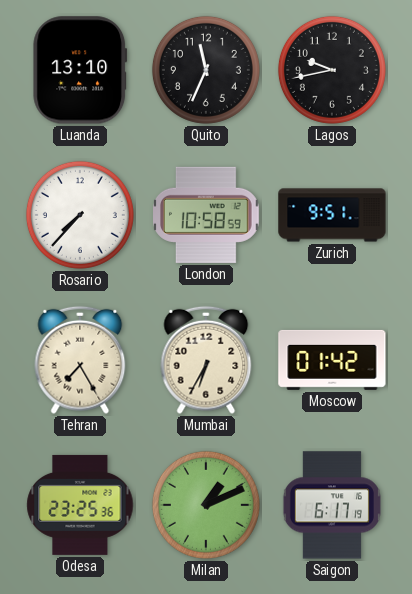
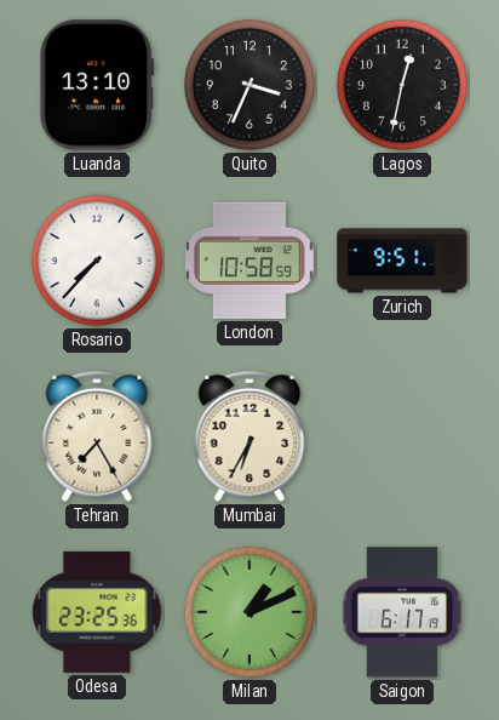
Quito: 11:34 -> 3:34 (249, 85)
Lagos: 9:43 -> 12:32 (402, 85)
Moscow: 01:42 -> none (332, 360)
